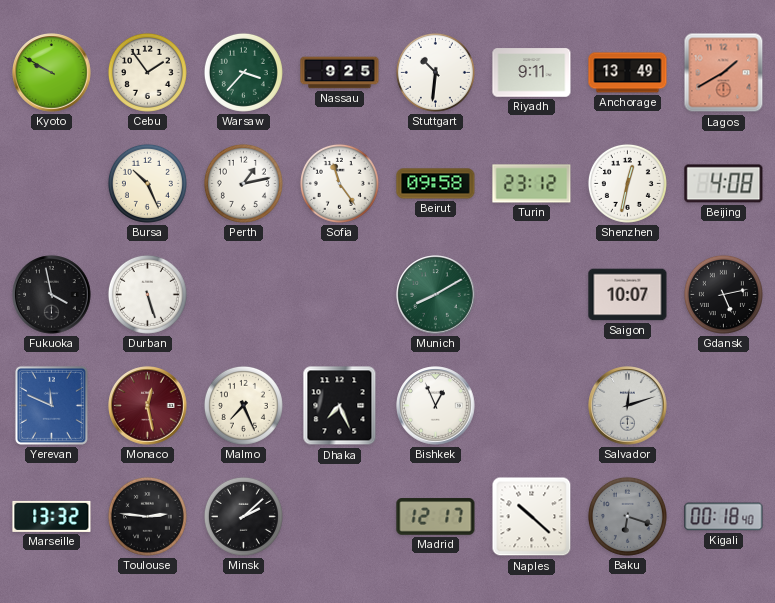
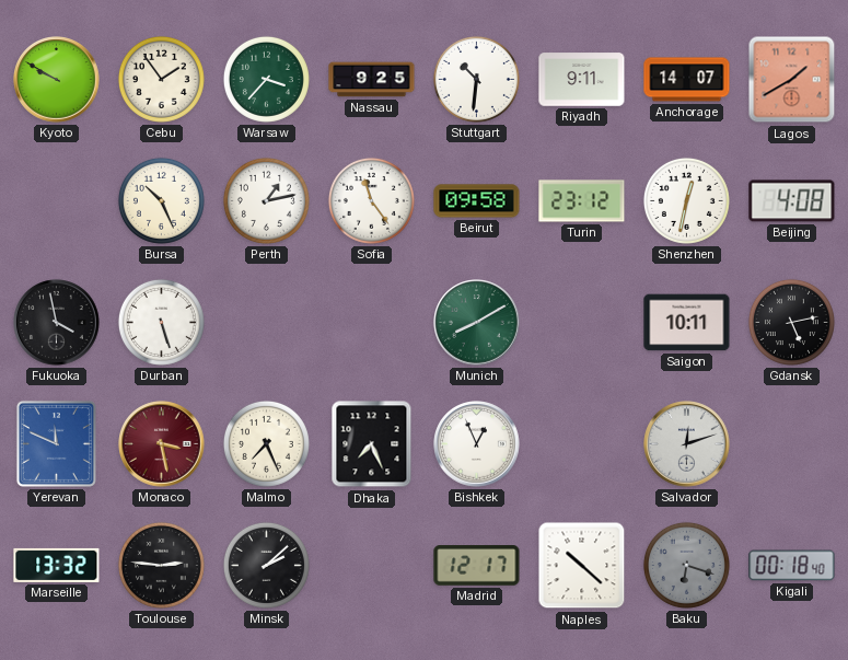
Anchorage: 13:49 -> 14:07 (687, 80)
Saigon: 10:07 -> 10:11 (687, 323)
Monaco: 12:28 -> 3:28 (162, 444)
